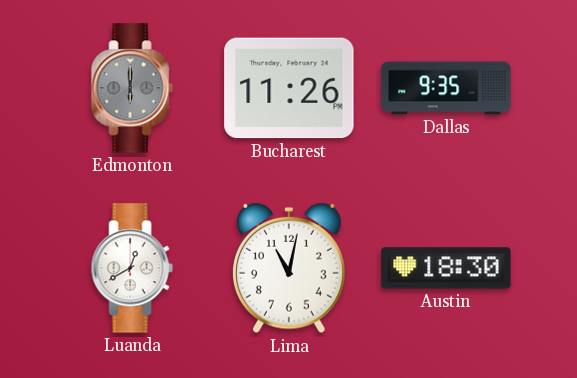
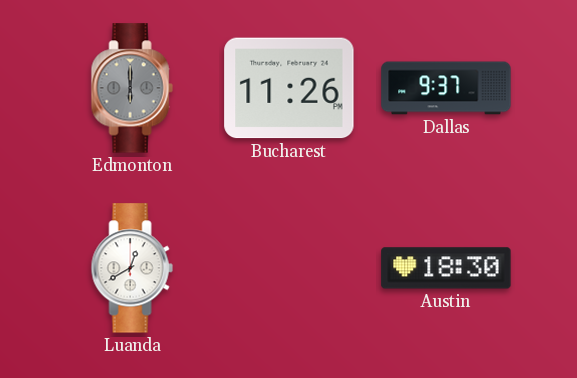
Dallas: 9:35 -> 9:37 (446, 88)
Lima: 11:02 -> none (290, 268)
